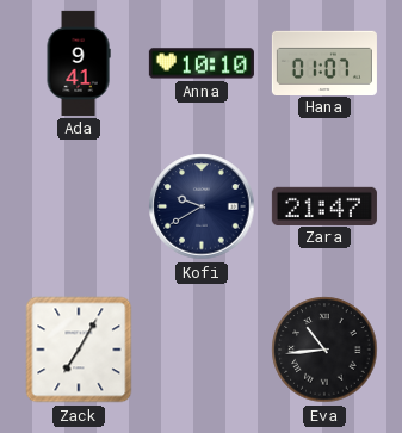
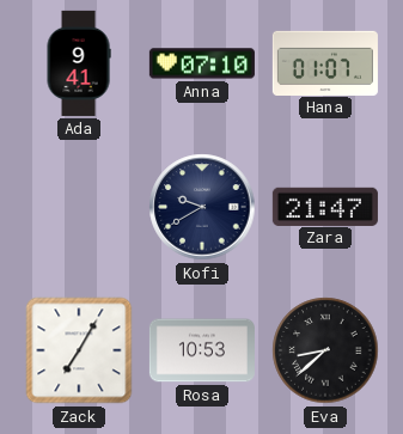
Anna: 10:10 -> 07:10 (202, 63)
Rosa: none -> 10:53 (202, 350)
Eva: 10:44 -> 8:38 (325, 350)
